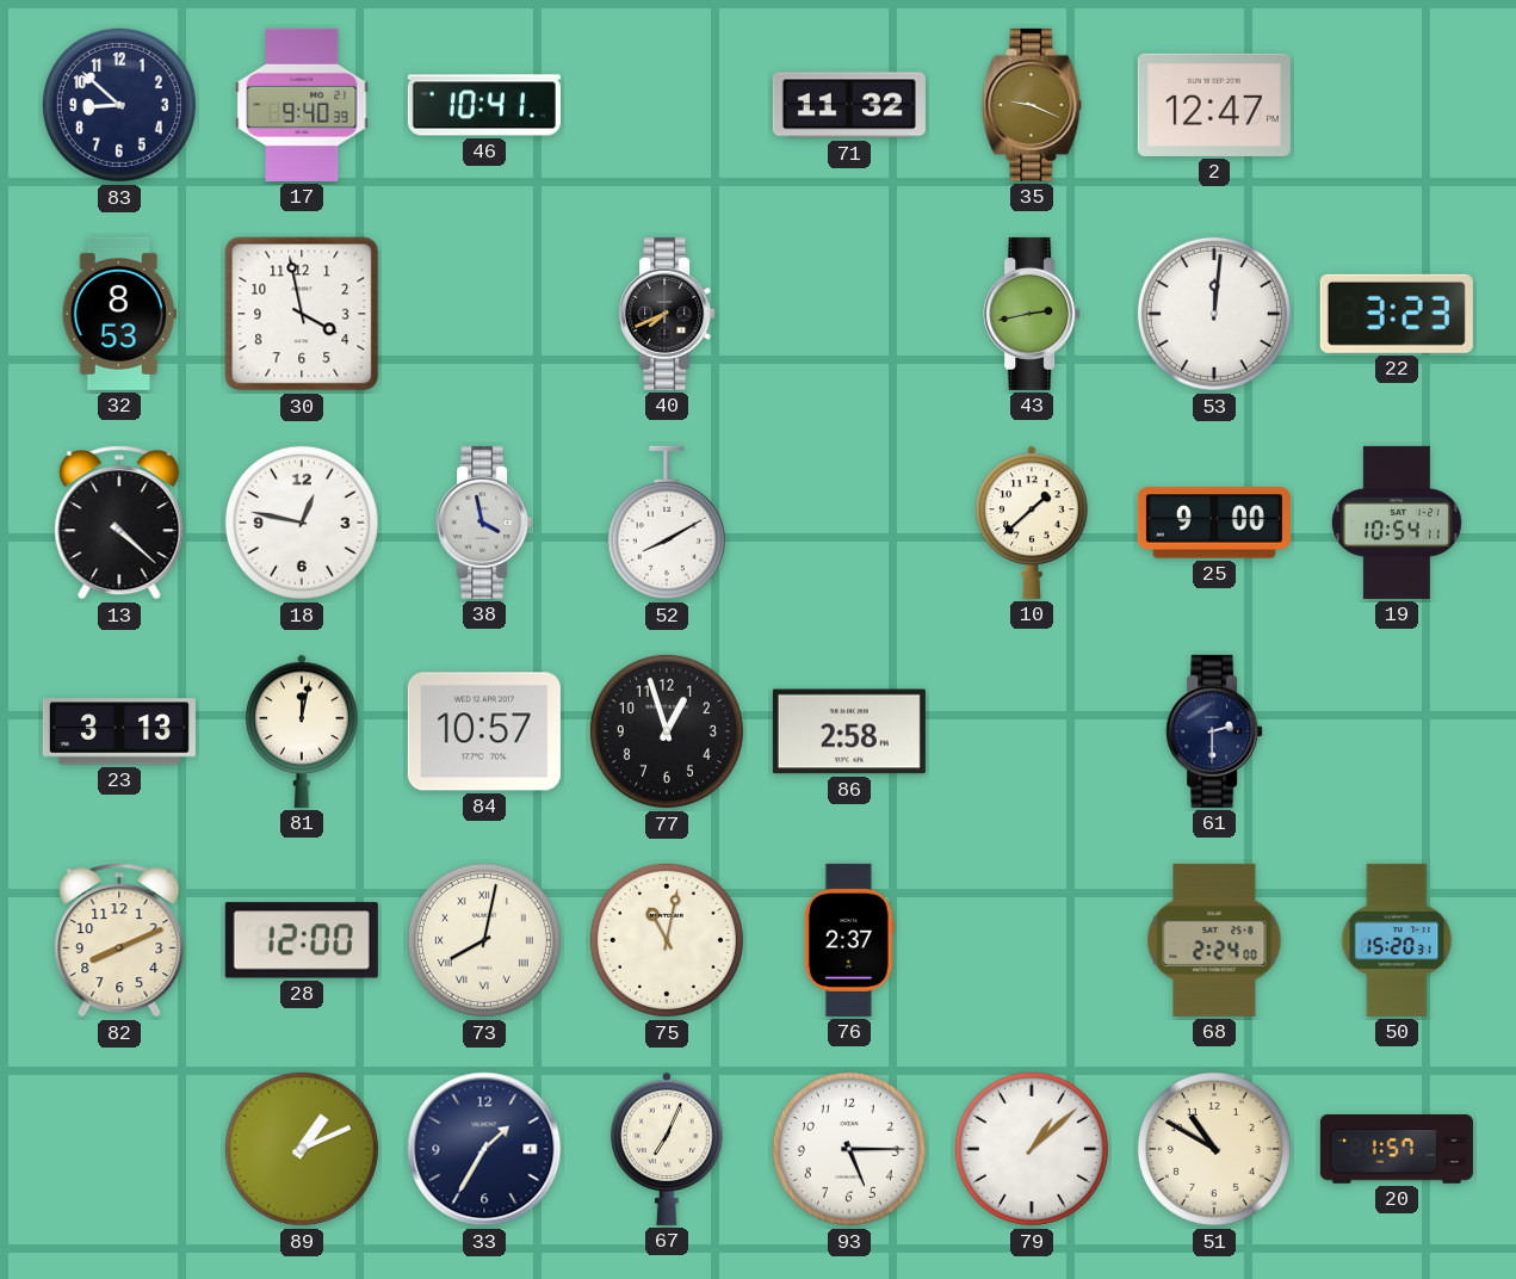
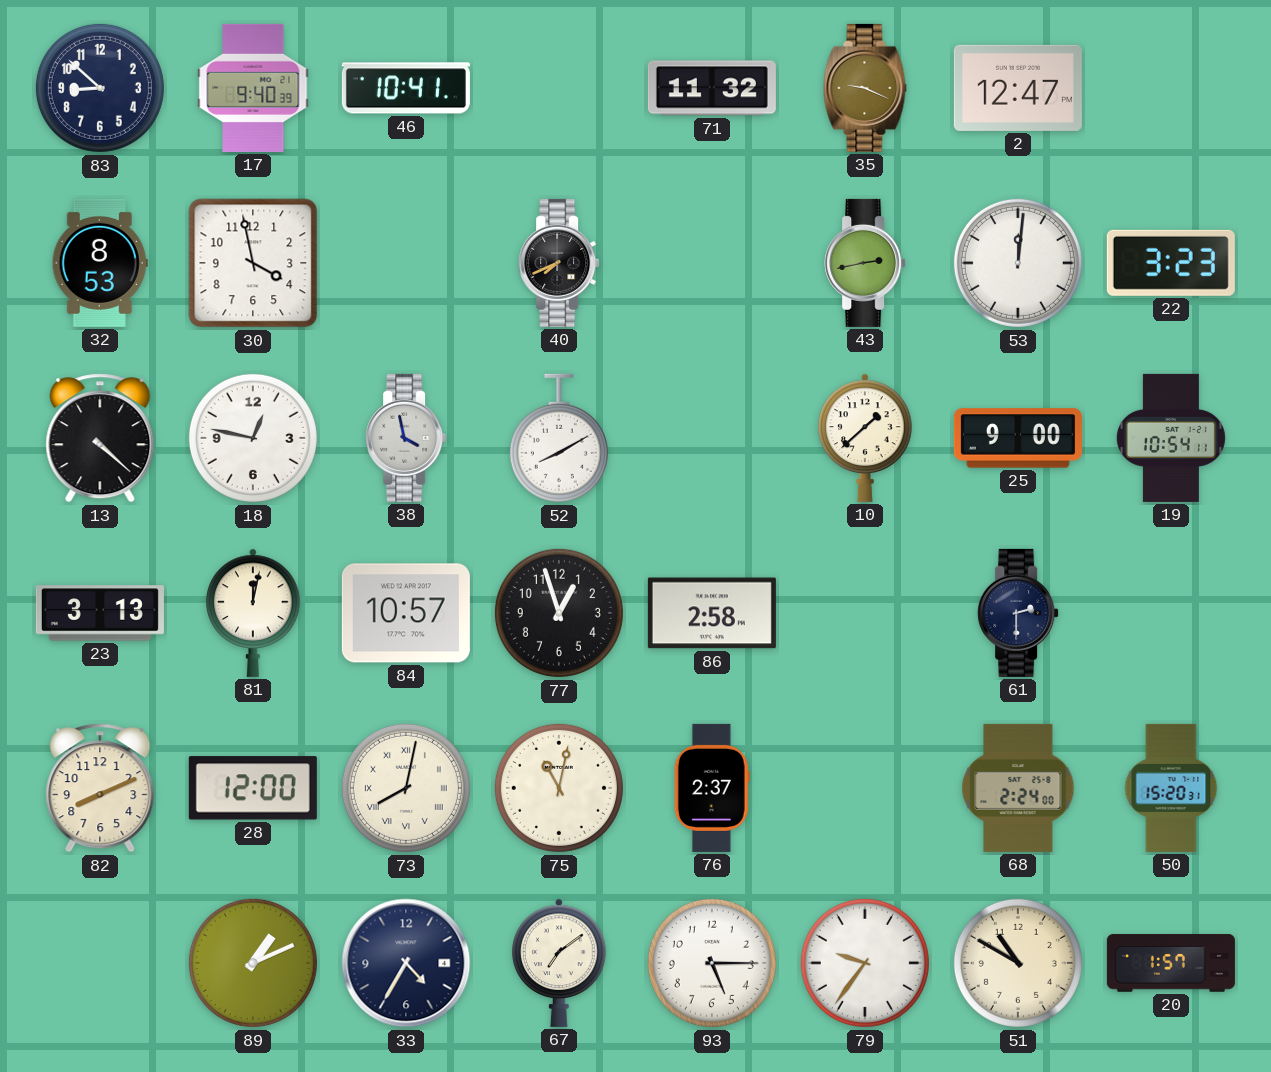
33: 1:35 -> 4:35 (406, 963)
67: 7:04 -> 7:09 (559, 963)
79: 1:08 -> 9:36 (865, 963)
